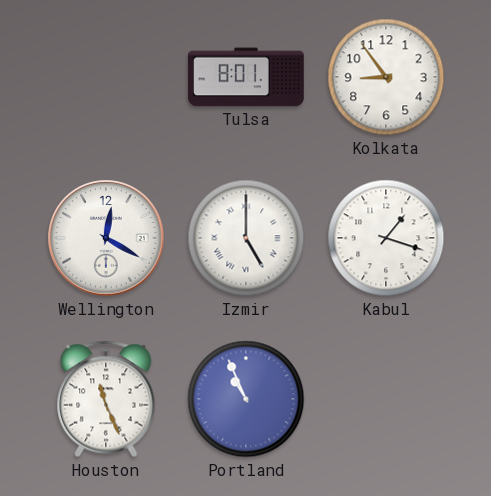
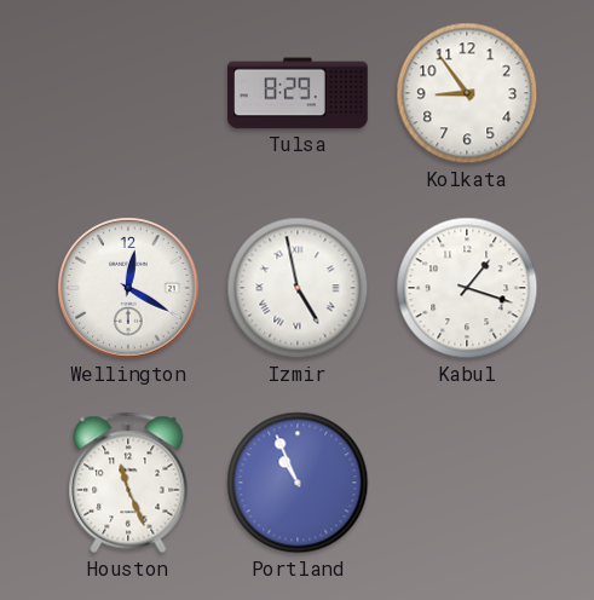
Tulsa: 8:01 -> 8:29 (299, 93)
Izmir: 5:00 -> 4:58 (298, 288)
